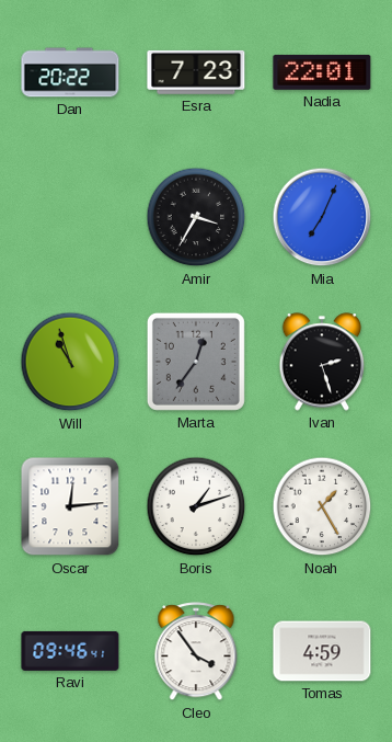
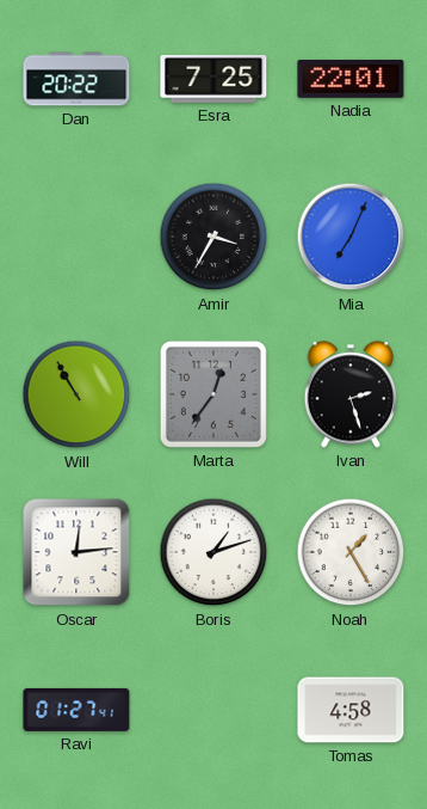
Esra: 7:23 -> 7:25 (213, 79)
Will: 10:57 -> 10:55 (76, 394)
Ravi: 09:46 -> 01:27 (76, 710)
Cleo: 3:54 -> none (196, 652)
Tomas: 4:59 -> 4:58 (351, 710)
